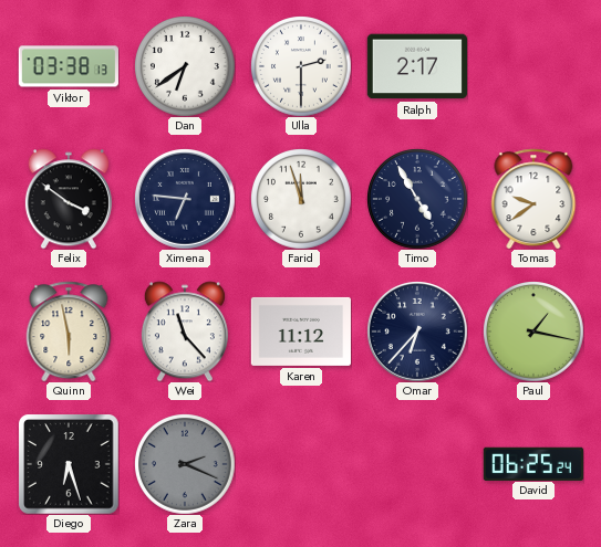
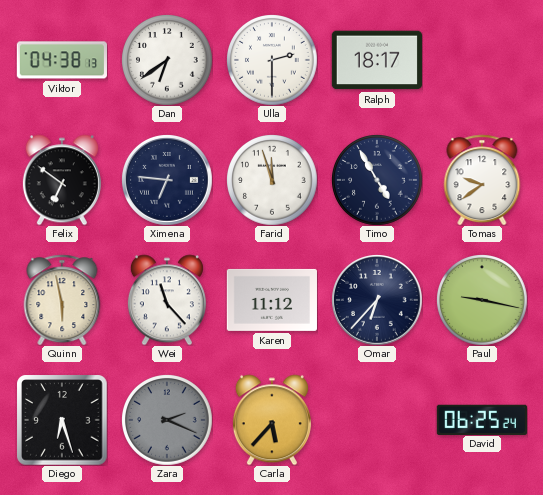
Viktor: 03:38 -> 04:38 (62, 60)
Ralph: 2:17 -> 18:17 (377, 60)
Felix: 3:51 -> 6:51 (62, 180)
Paul: 1:17 -> 9:17 (482, 300)
Carla: none -> 5:37 (272, 420)
